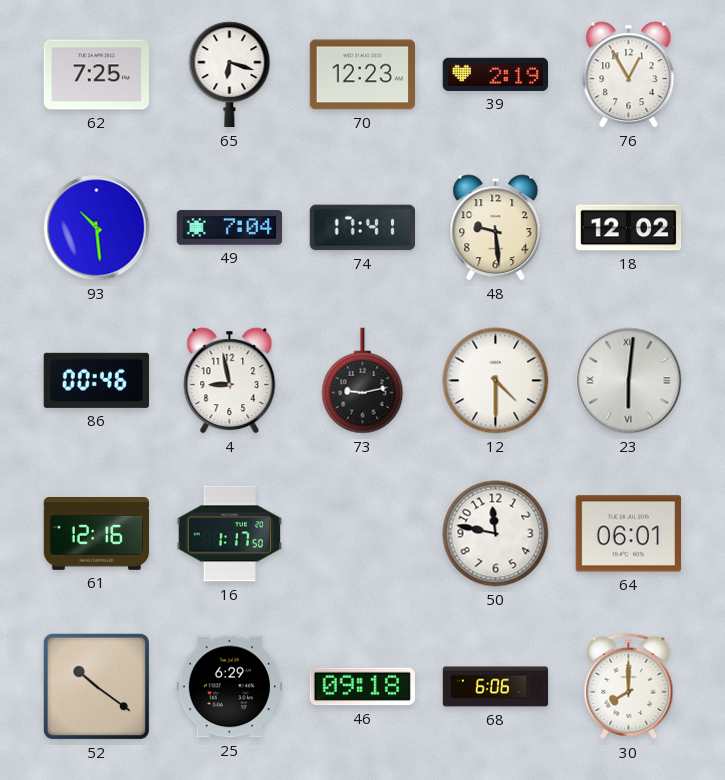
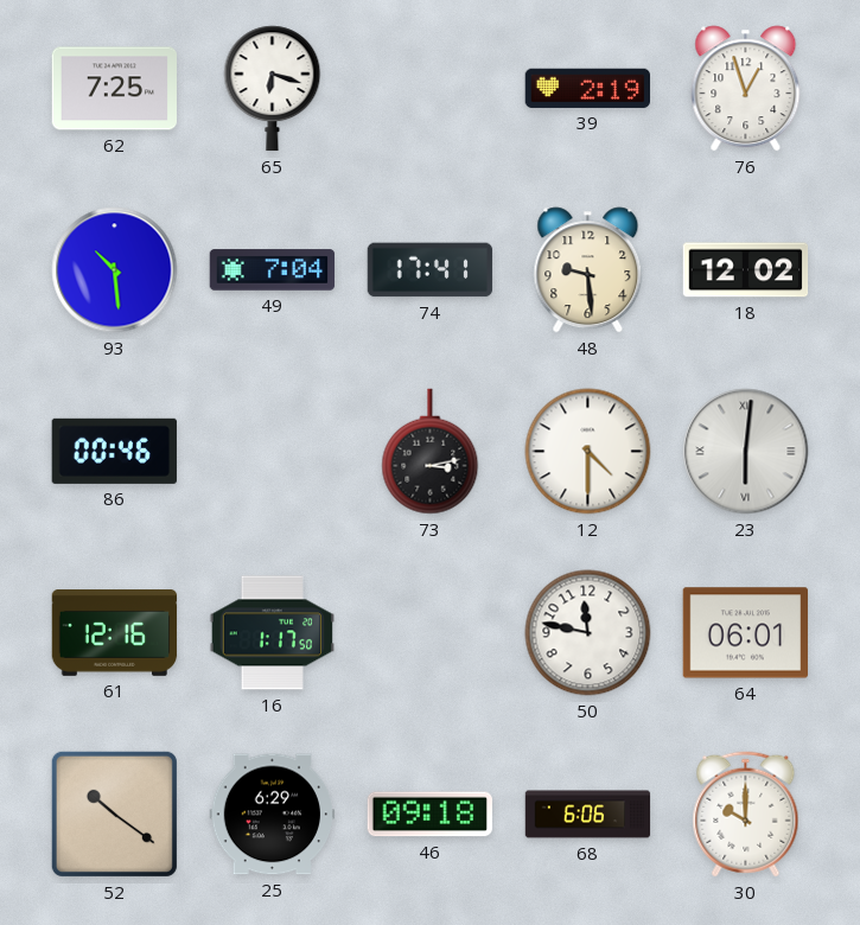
70: 12:23 -> none (362, 75)
76: 12:55 -> 12:57 (746, 89)
4: 8:58 -> none (230, 381)
73: 9:13 -> 3:13 (431, 452)
30: 8:00 -> 10:00 (746, 815)
